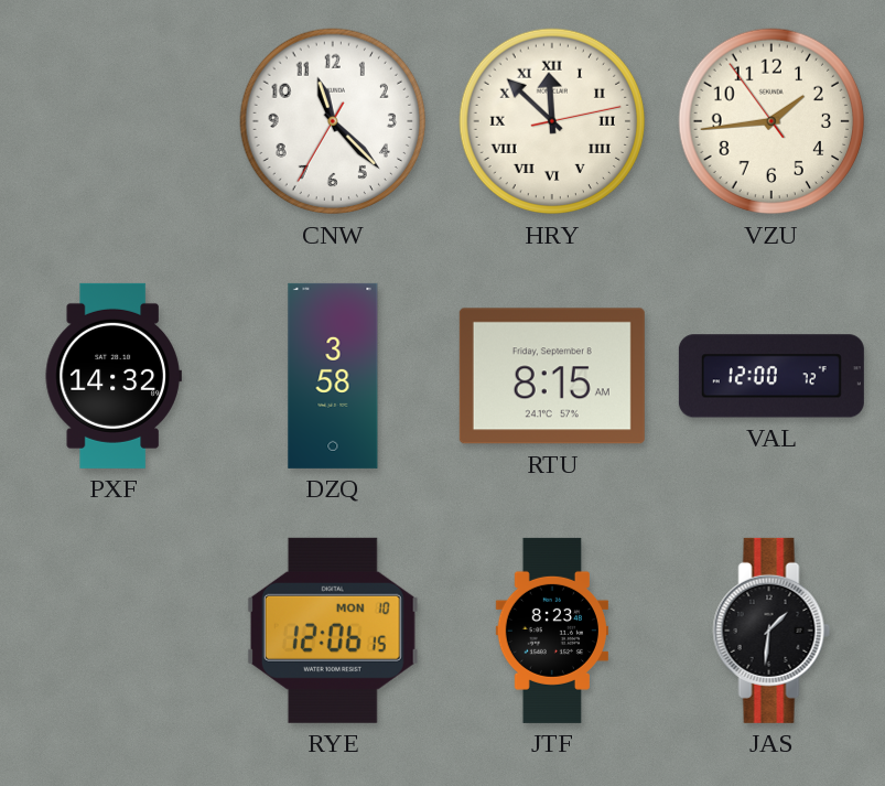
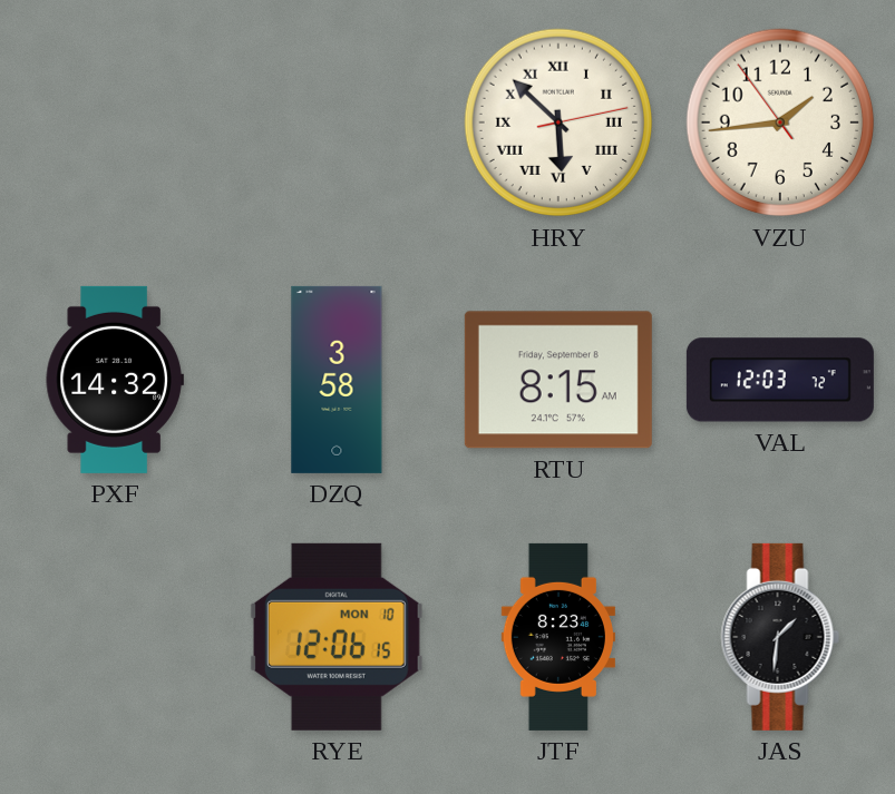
CNW: 11:22 -> none (333, 121)
HRY: 11:52 -> 5:52 (558, 122)
VAL: 12:00 -> 12:03 (780, 380)
